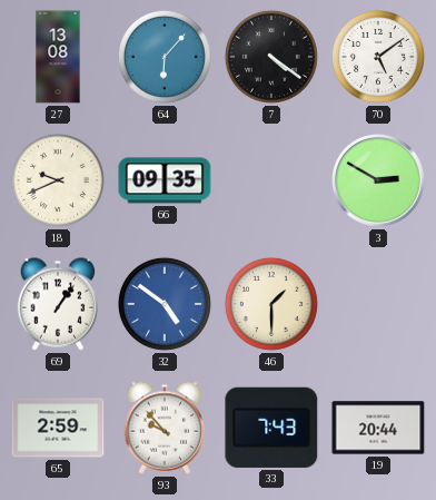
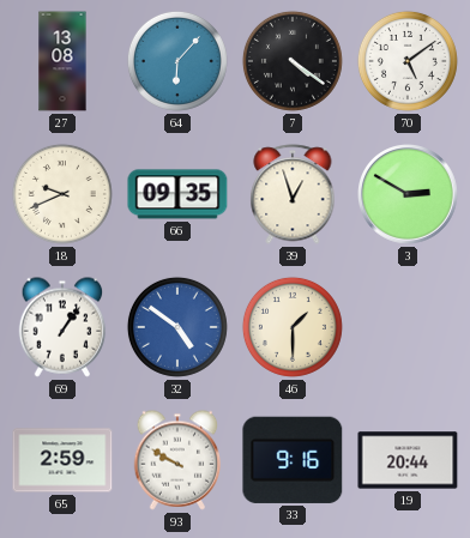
39: none -> 12:57 (293, 194)
93: 9:53 -> 9:50 (177, 460)
33: 7:43 -> 9:16 (293, 460)
